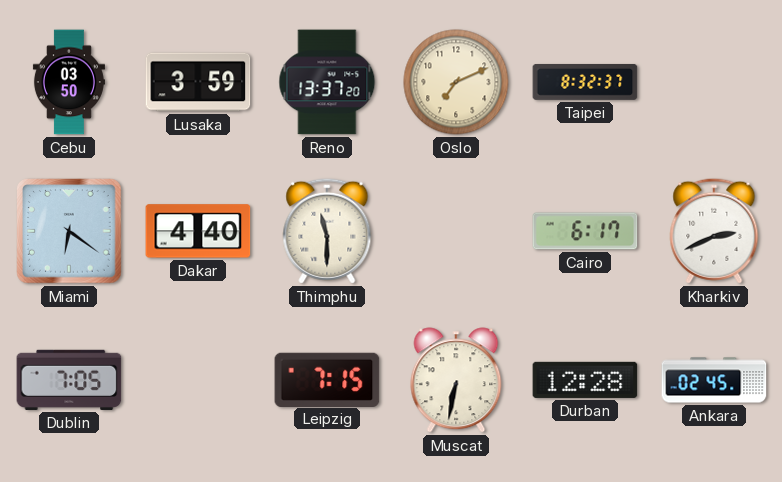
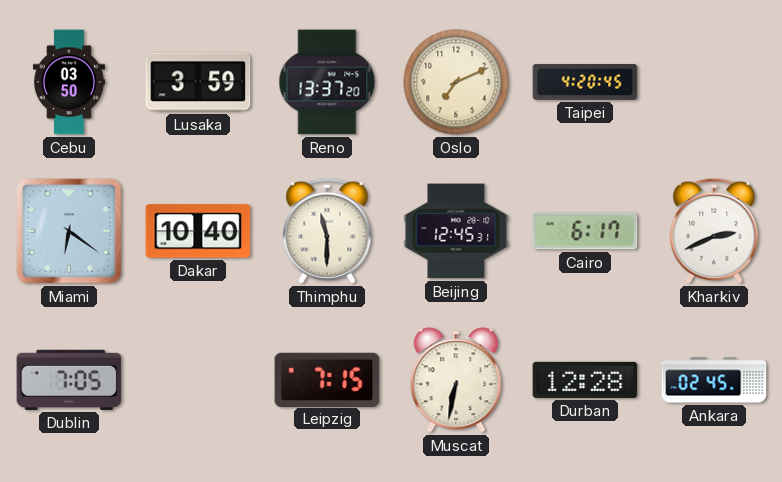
Taipei: 8:32 -> 4:20 (585, 82)
Dakar: 4:40 -> 10:40 (198, 231)
Beijing: none -> 12:45 (456, 231)
